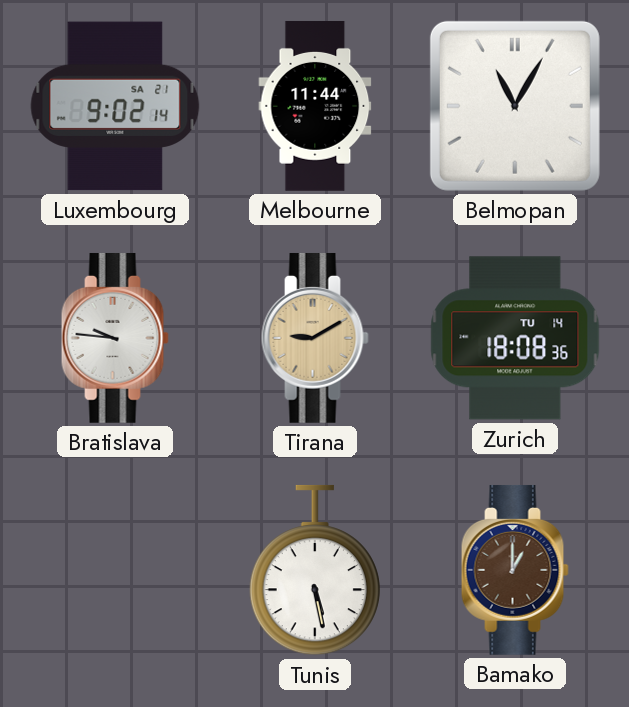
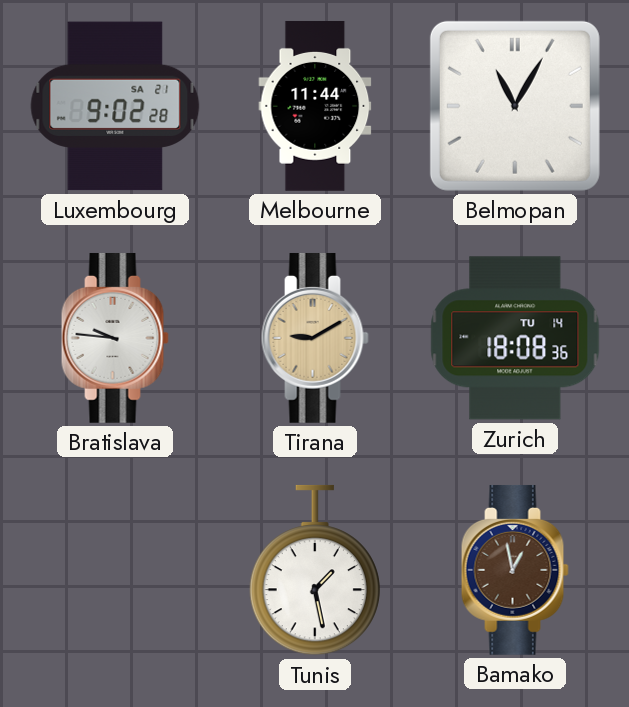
Luxembourg: 9:02:14 -> 9:02:28 (115, 106)
Tunis: 5:28 -> 1:28 (315, 570)
Bamako: 1:00 -> 12:58 (515, 570)
